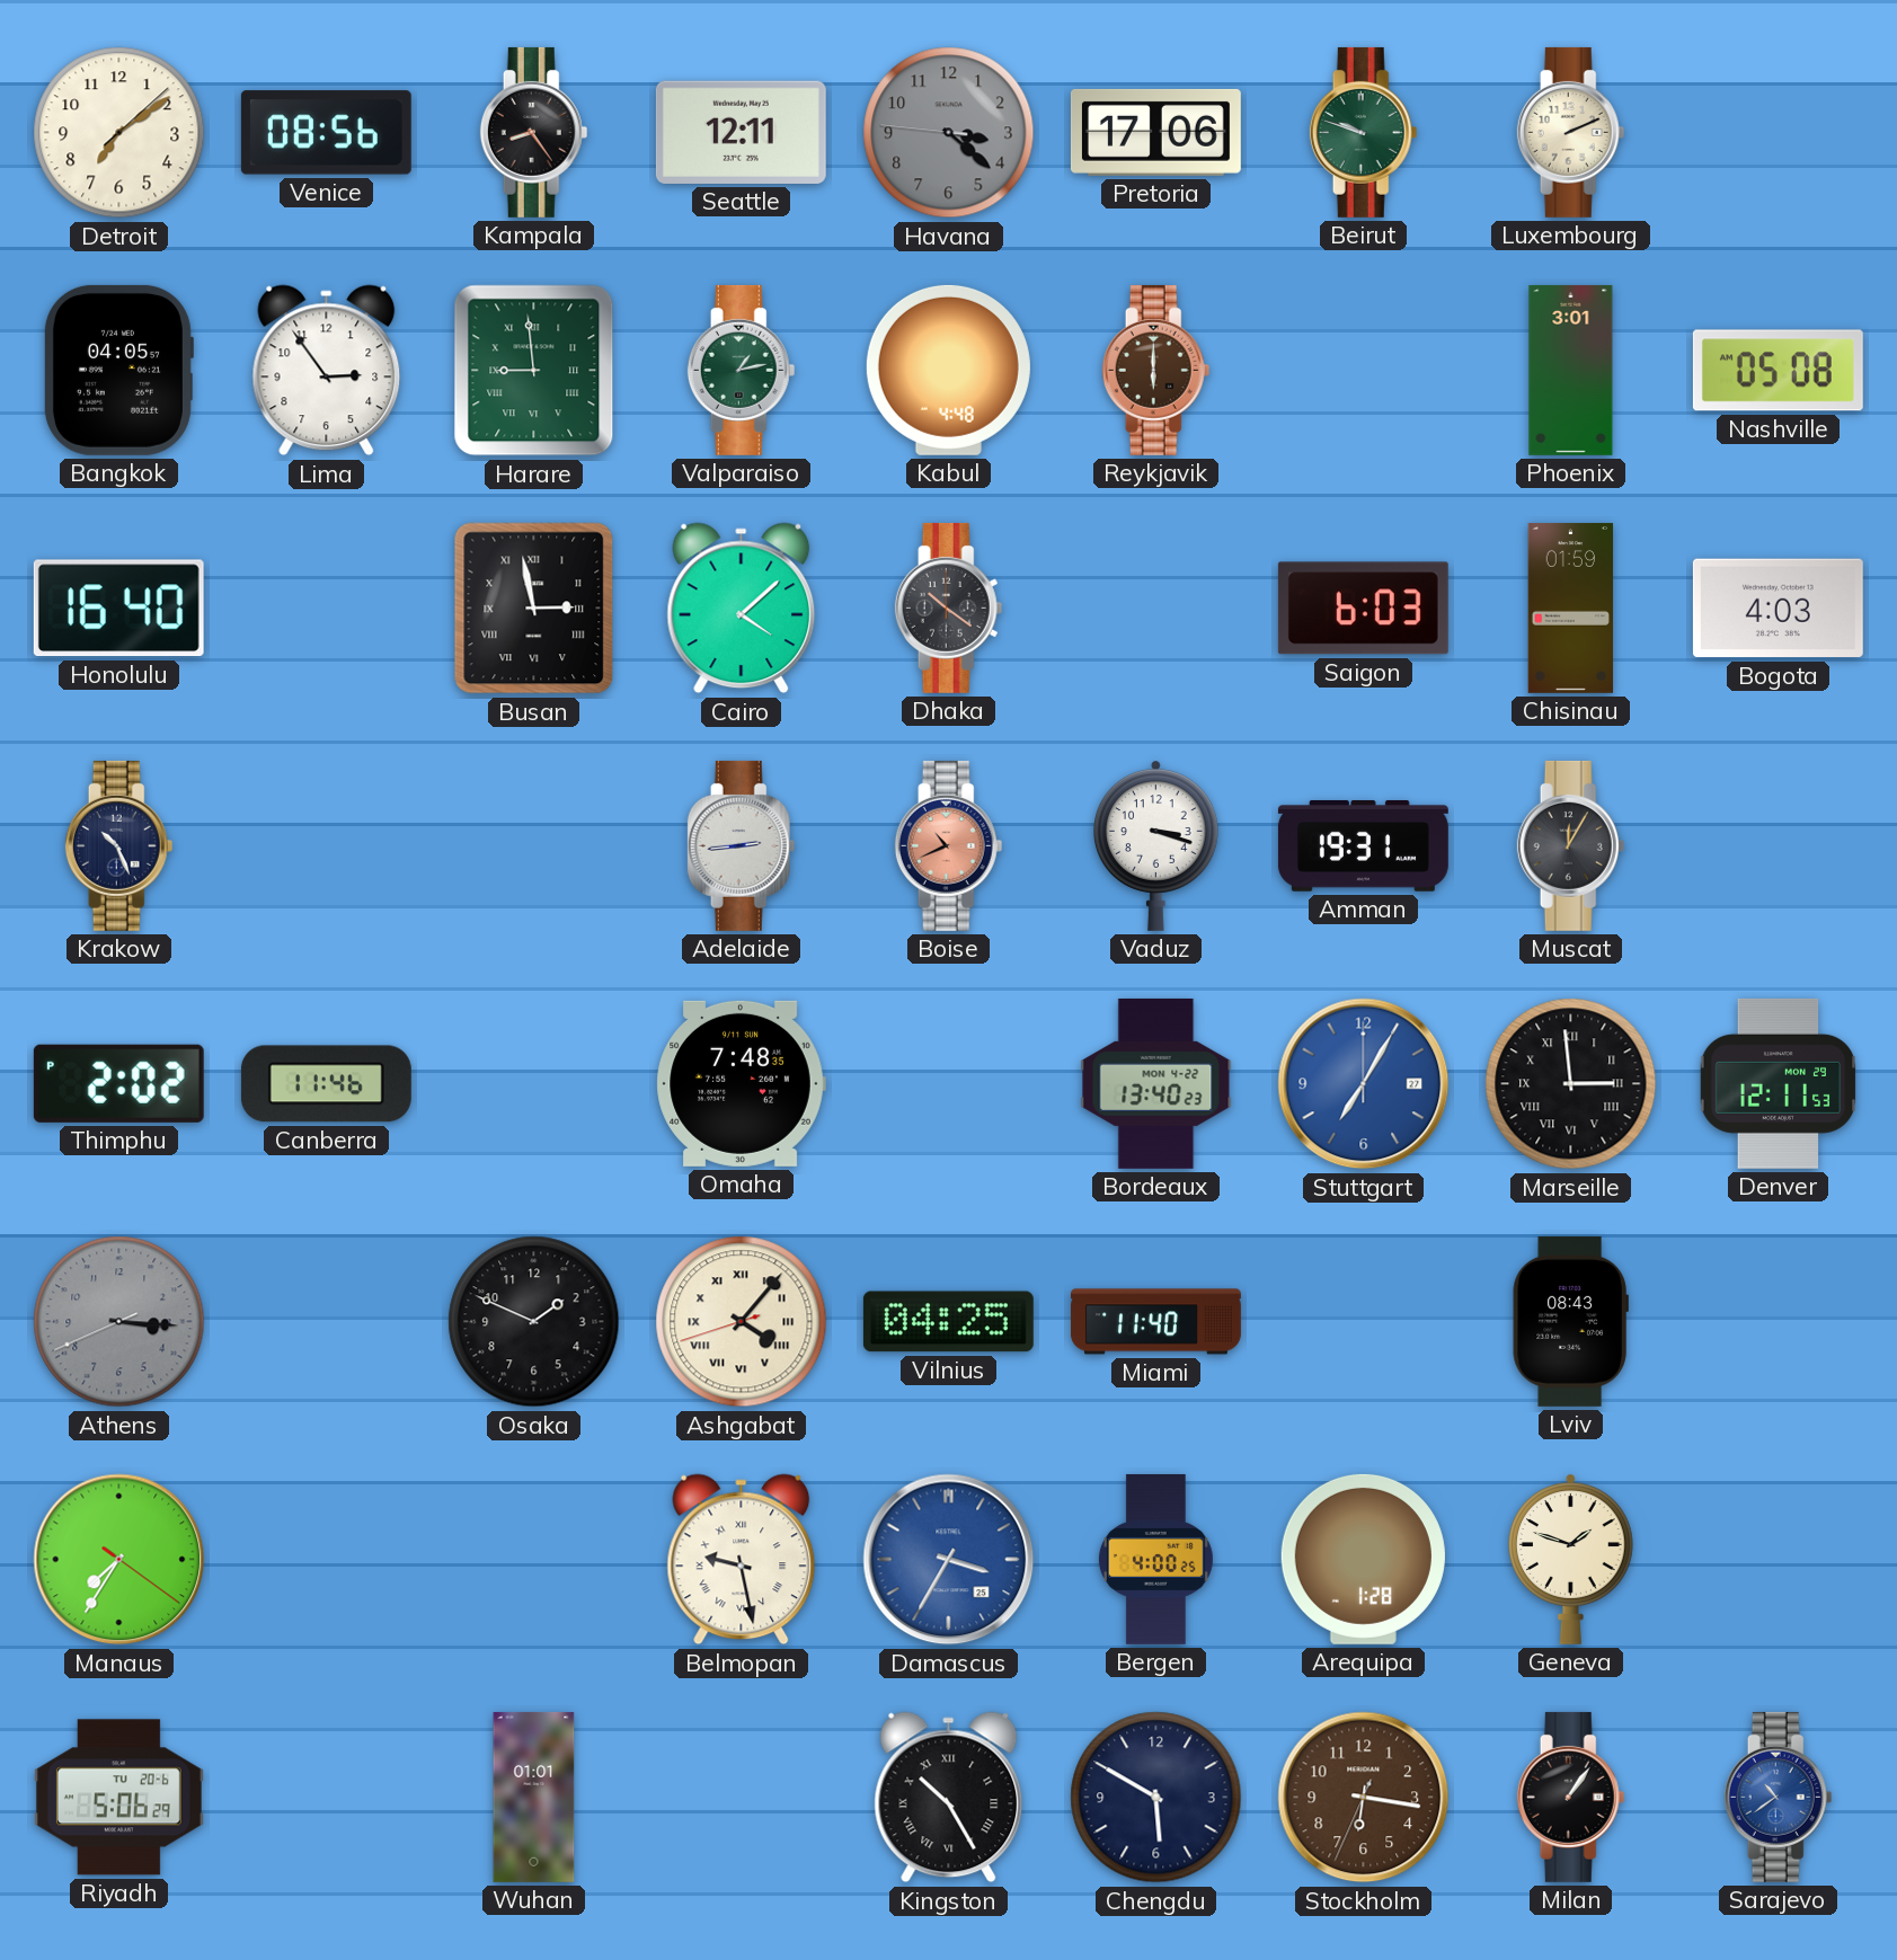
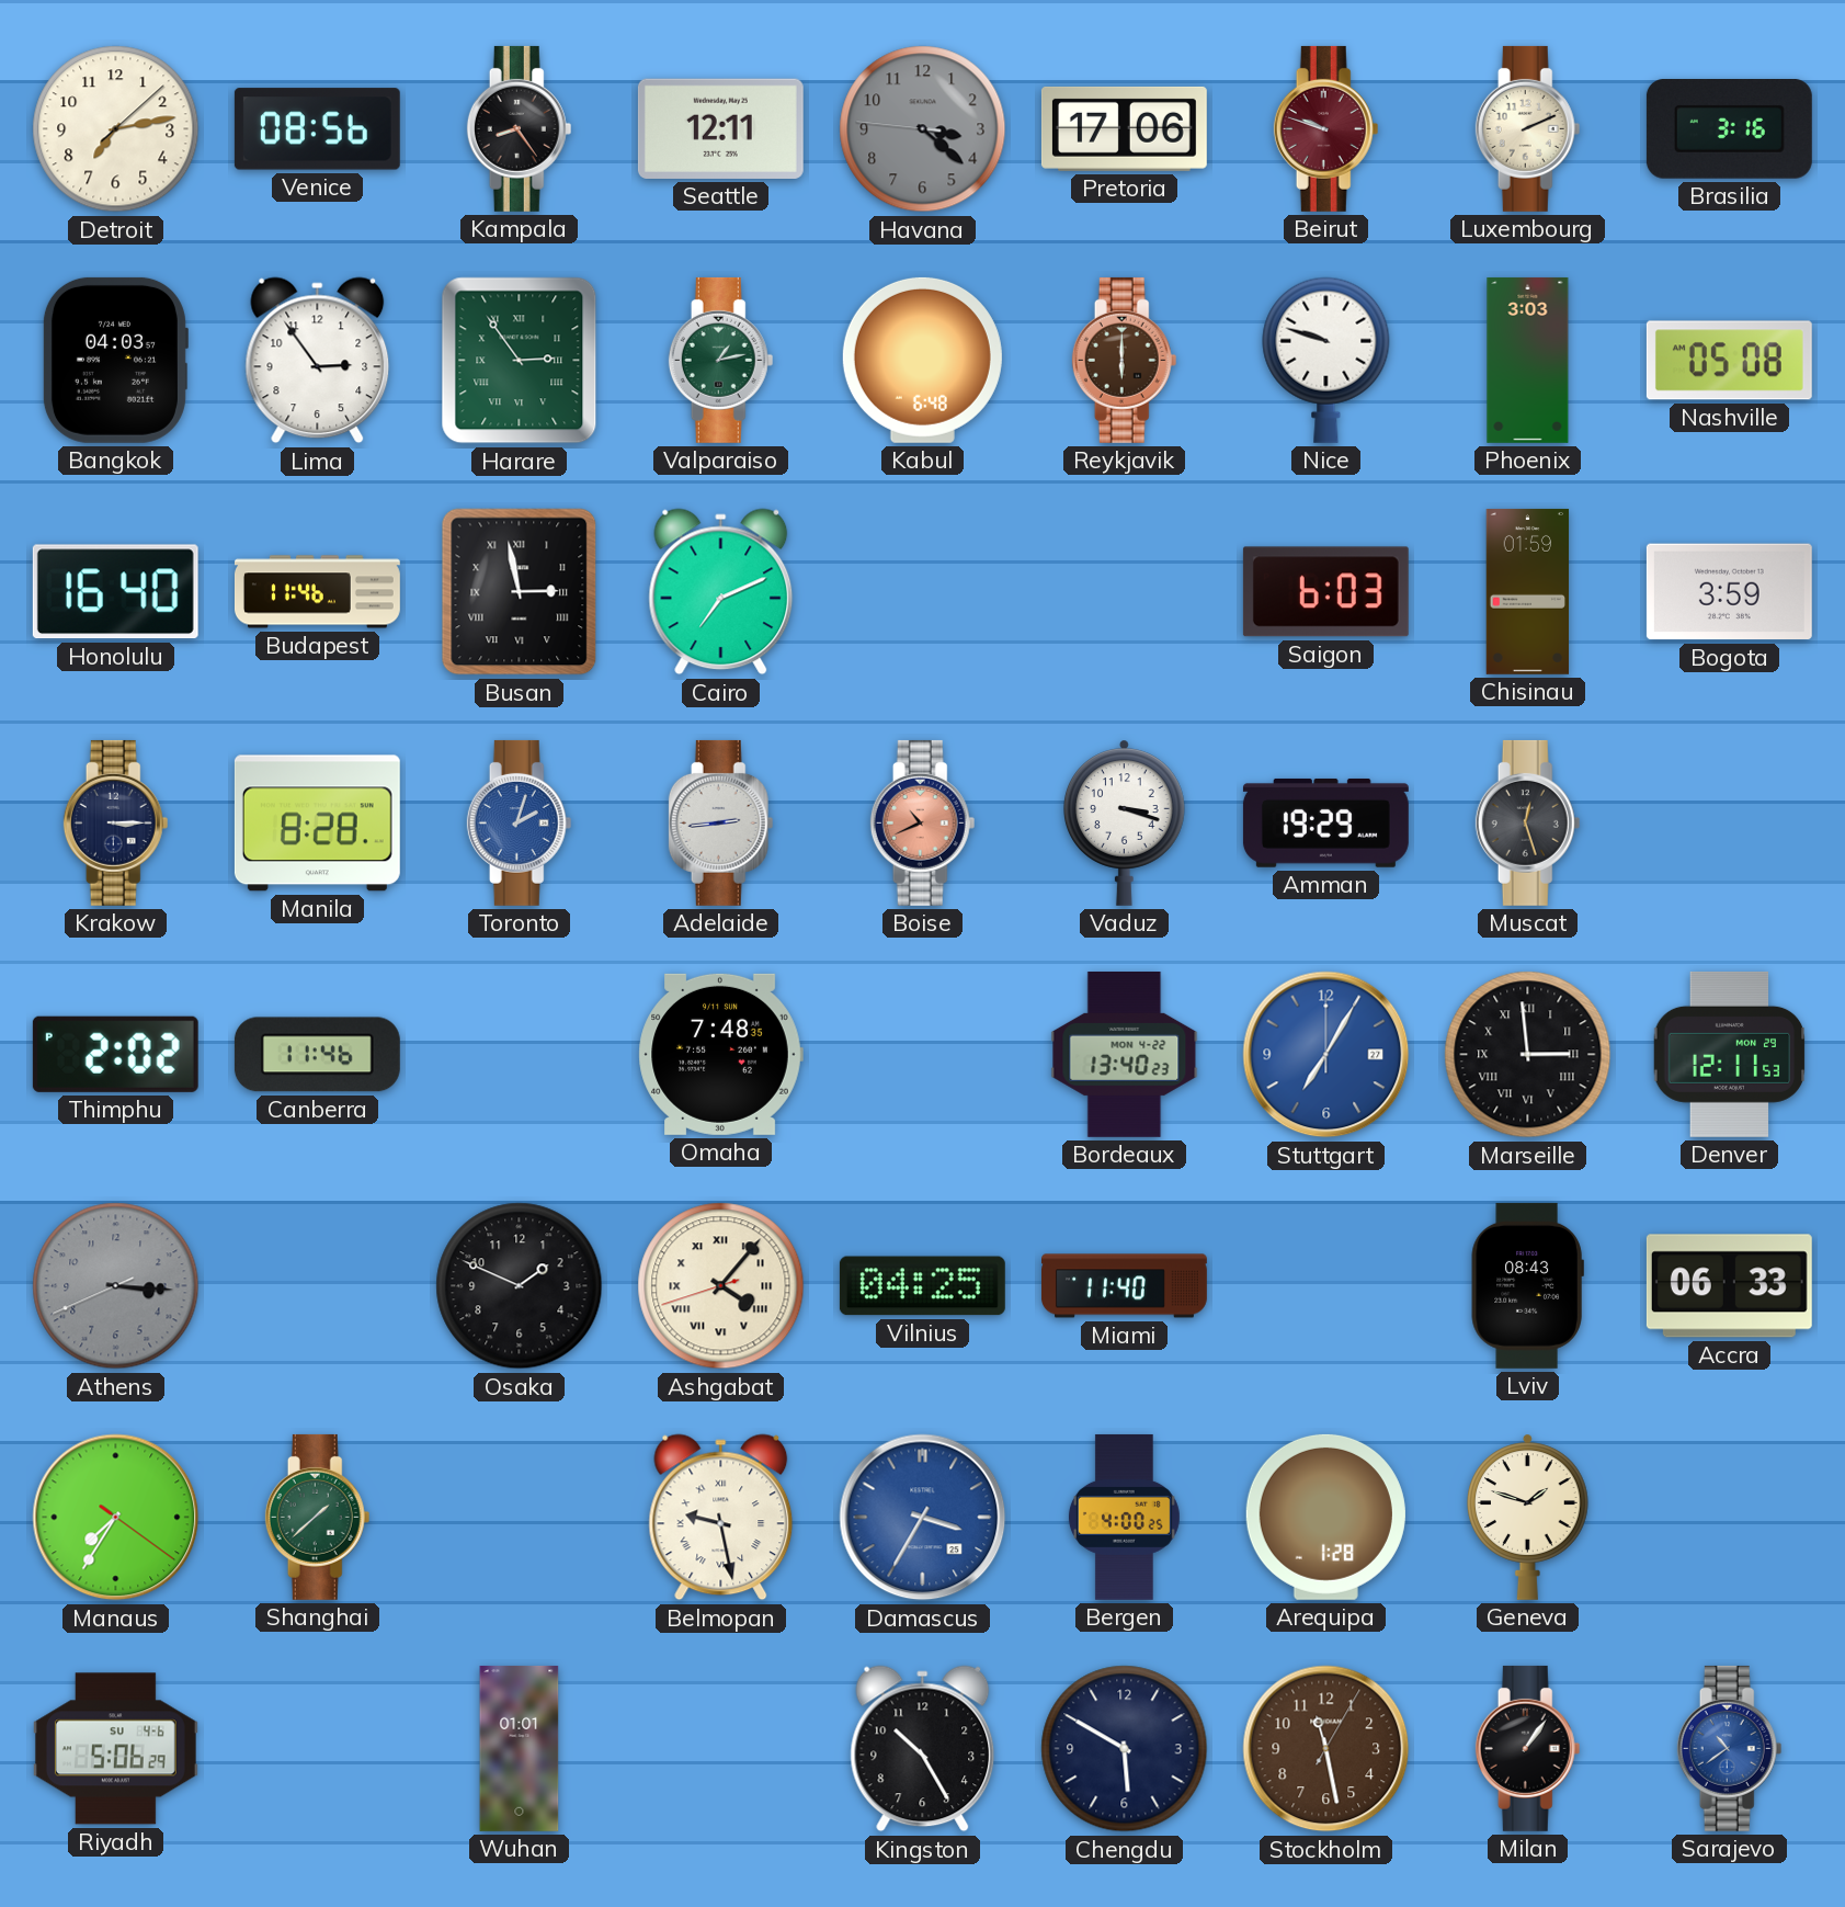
Detroit: 7:09 -> 7:13 (116, 129)
Beirut dial: green -> burgundy (1326, 128)
Brasilia: none -> 3:16 (1729, 129)
Bangkok: 04:05 -> 04:03 (115, 360)
Harare: 8:59 -> 2:54 (520, 361)
Kabul: 4:48 -> 6:48 (922, 360)
Nice: none -> 9:48 (1326, 360)
Phoenix: 3:01 -> 3:03 (1528, 360)
Budapest: none -> 11:46 (317, 592)
Cairo: 4:08 -> 7:11 (721, 592)
Dhaka: 10:21 -> none (949, 607)
Bogota: 4:03 -> 3:59 (1729, 592)
Krakow: 10:26 -> 3:15 (116, 822)
Manila: none -> 8:28 (317, 824)
Toronto: none -> 2:03 (520, 822)
Amman: 19:31 -> 19:29 (1325, 822)
Muscat: 12:05 -> 12:27 (1528, 822)
Accra: none -> 06:33 (1729, 1286)
Shanghai: none -> 1:38 (318, 1517)
Riyadh date: TU 20-6 -> SU 4-6 (115, 1749)
Kingston numerals: Roman -> Arabic (923, 1749)
Stockholm: 6:16 -> 11:28 (1326, 1749)
